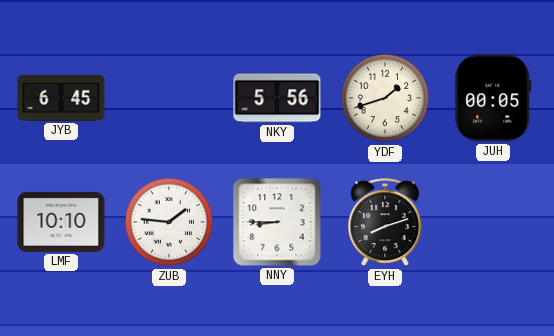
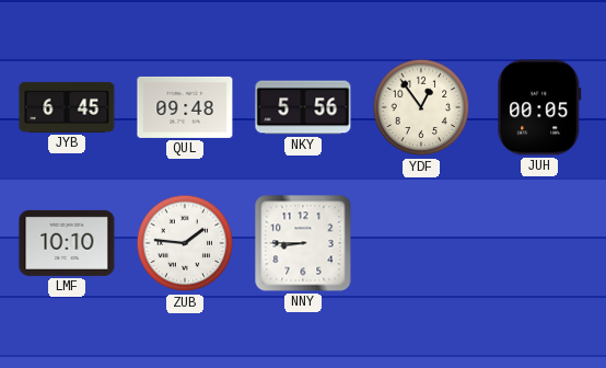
QUL: none -> 09:48 (185, 107)
YDF: 1:42 -> 12:54 (421, 107)
EYH: 8:12 -> none (385, 223)
